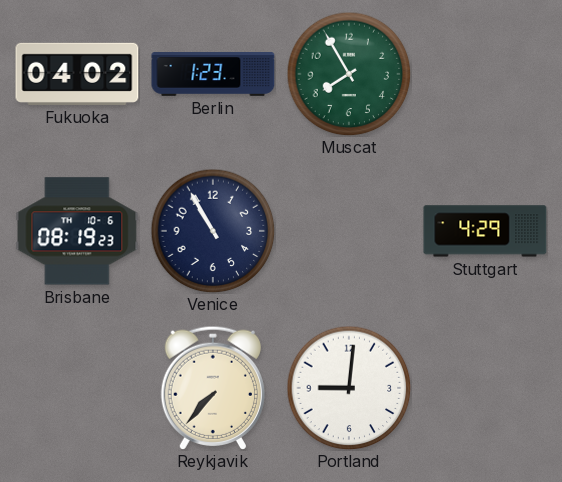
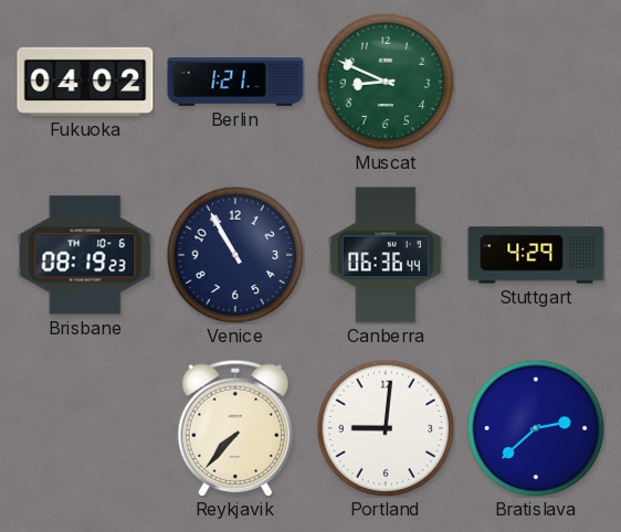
Berlin: 1:23 -> 1:21 (235, 83)
Muscat: 7:55 -> 8:49 (386, 82)
Canberra: none -> 06:36 (386, 255)
Bratislava: none -> 2:38 (536, 428)
